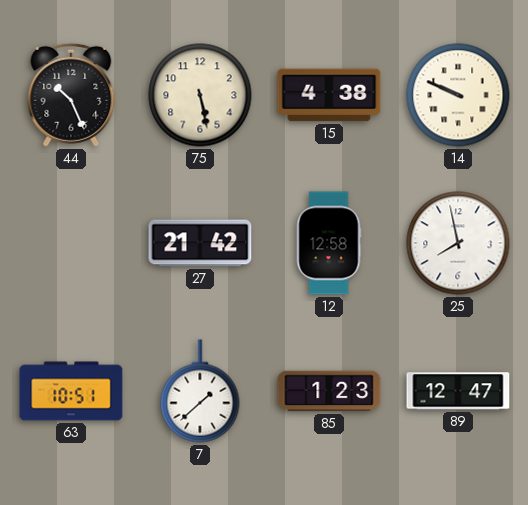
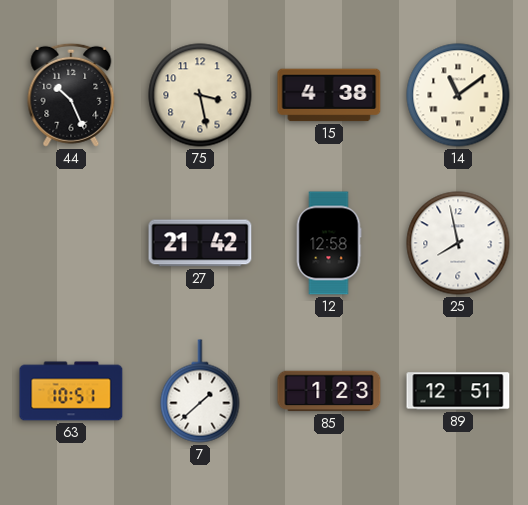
75: 5:28 -> 3:28 (200, 95)
14: 9:49 -> 11:09 (458, 95)
89: 12:47 -> 12:51 (458, 391)
